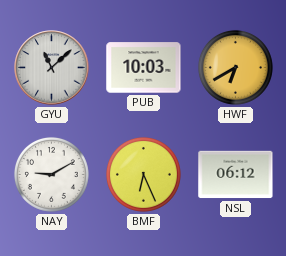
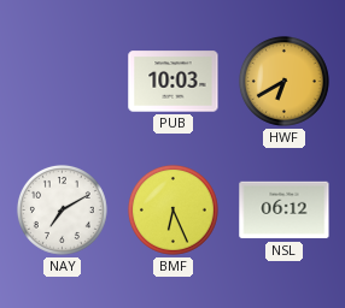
GYU: 11:08 -> none (52, 68)
NAY: 9:10 -> 7:10 (62, 209)
